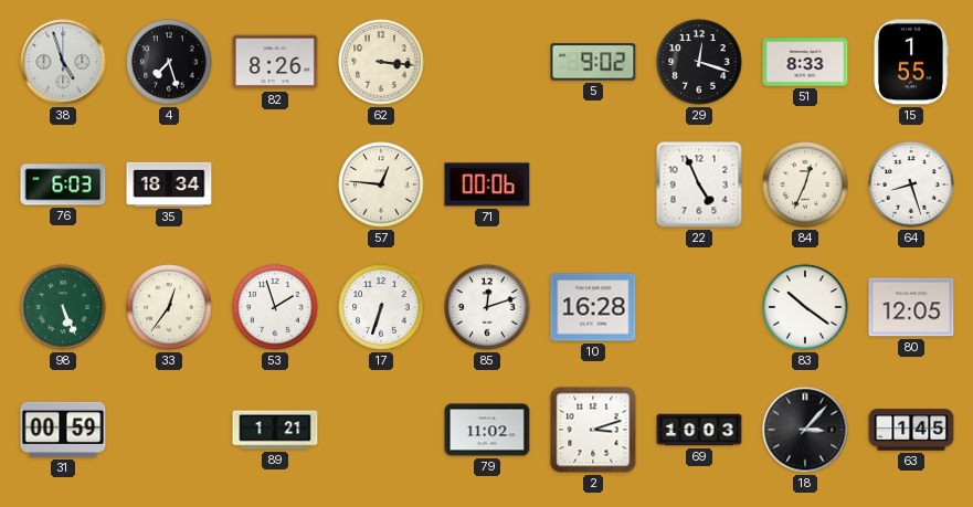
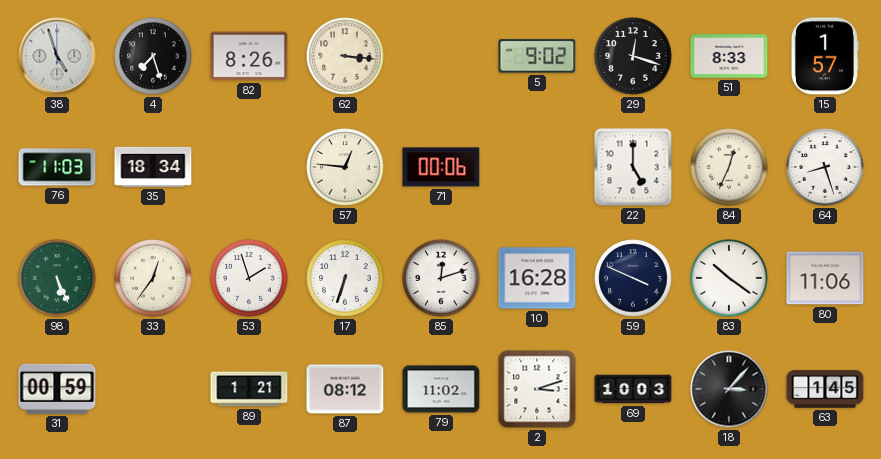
15: 1:55 -> 1:57 (825, 56)
76: 6:03 -> 11:03 (57, 167)
22: 4:56 -> 5:00 (633, 167)
59: none -> 3:49 (633, 278)
80: 12:05 -> 11:06 (825, 278)
87: none -> 08:12 (345, 389)
